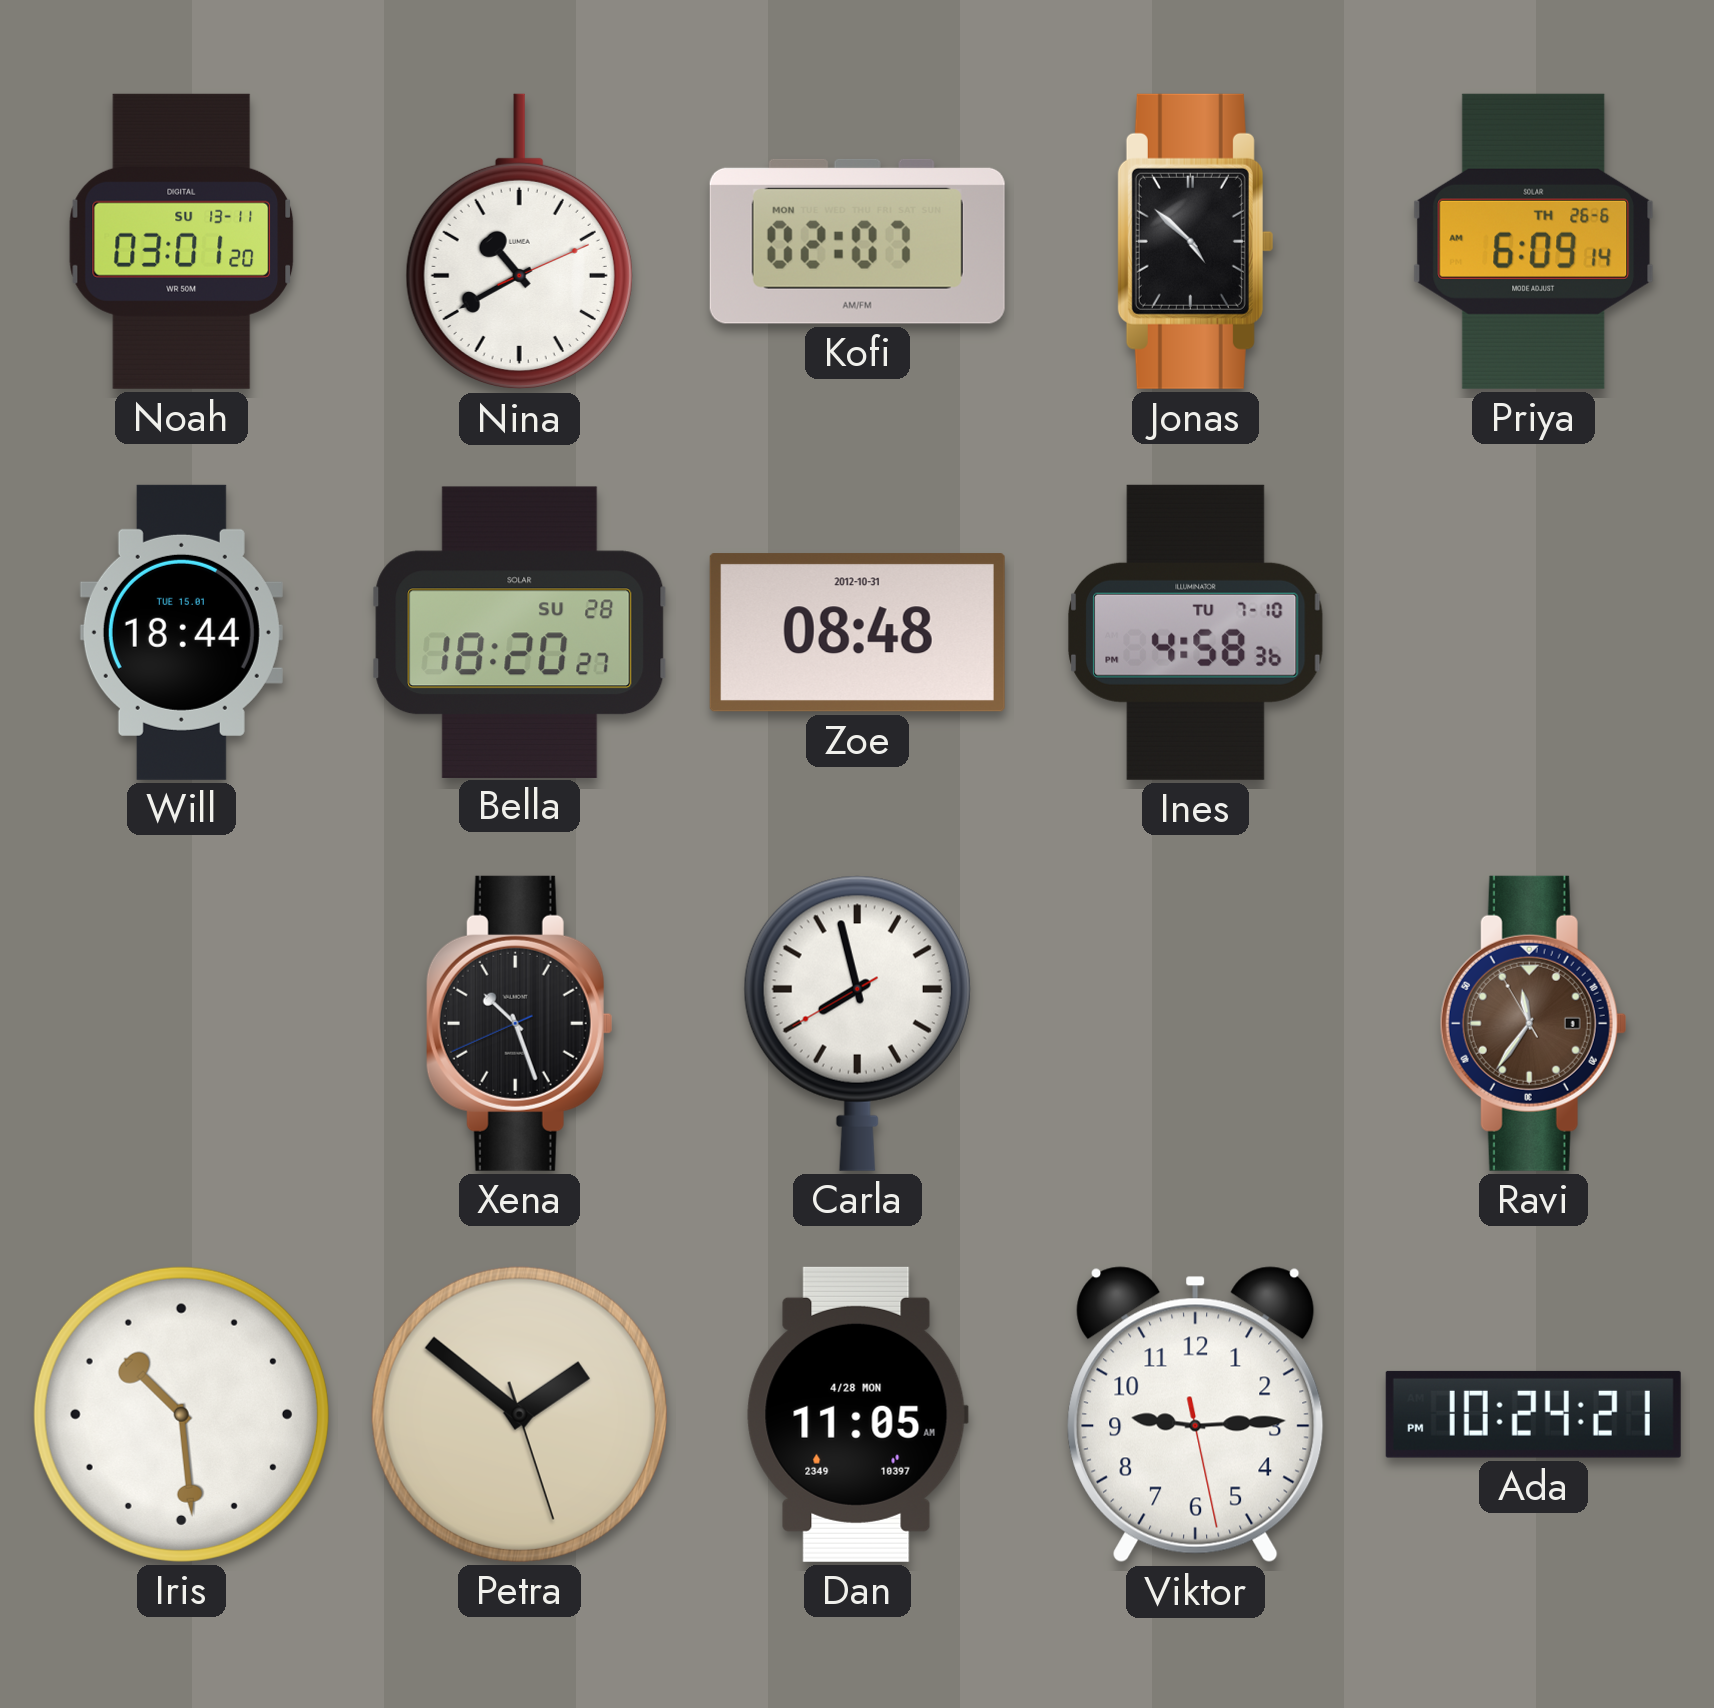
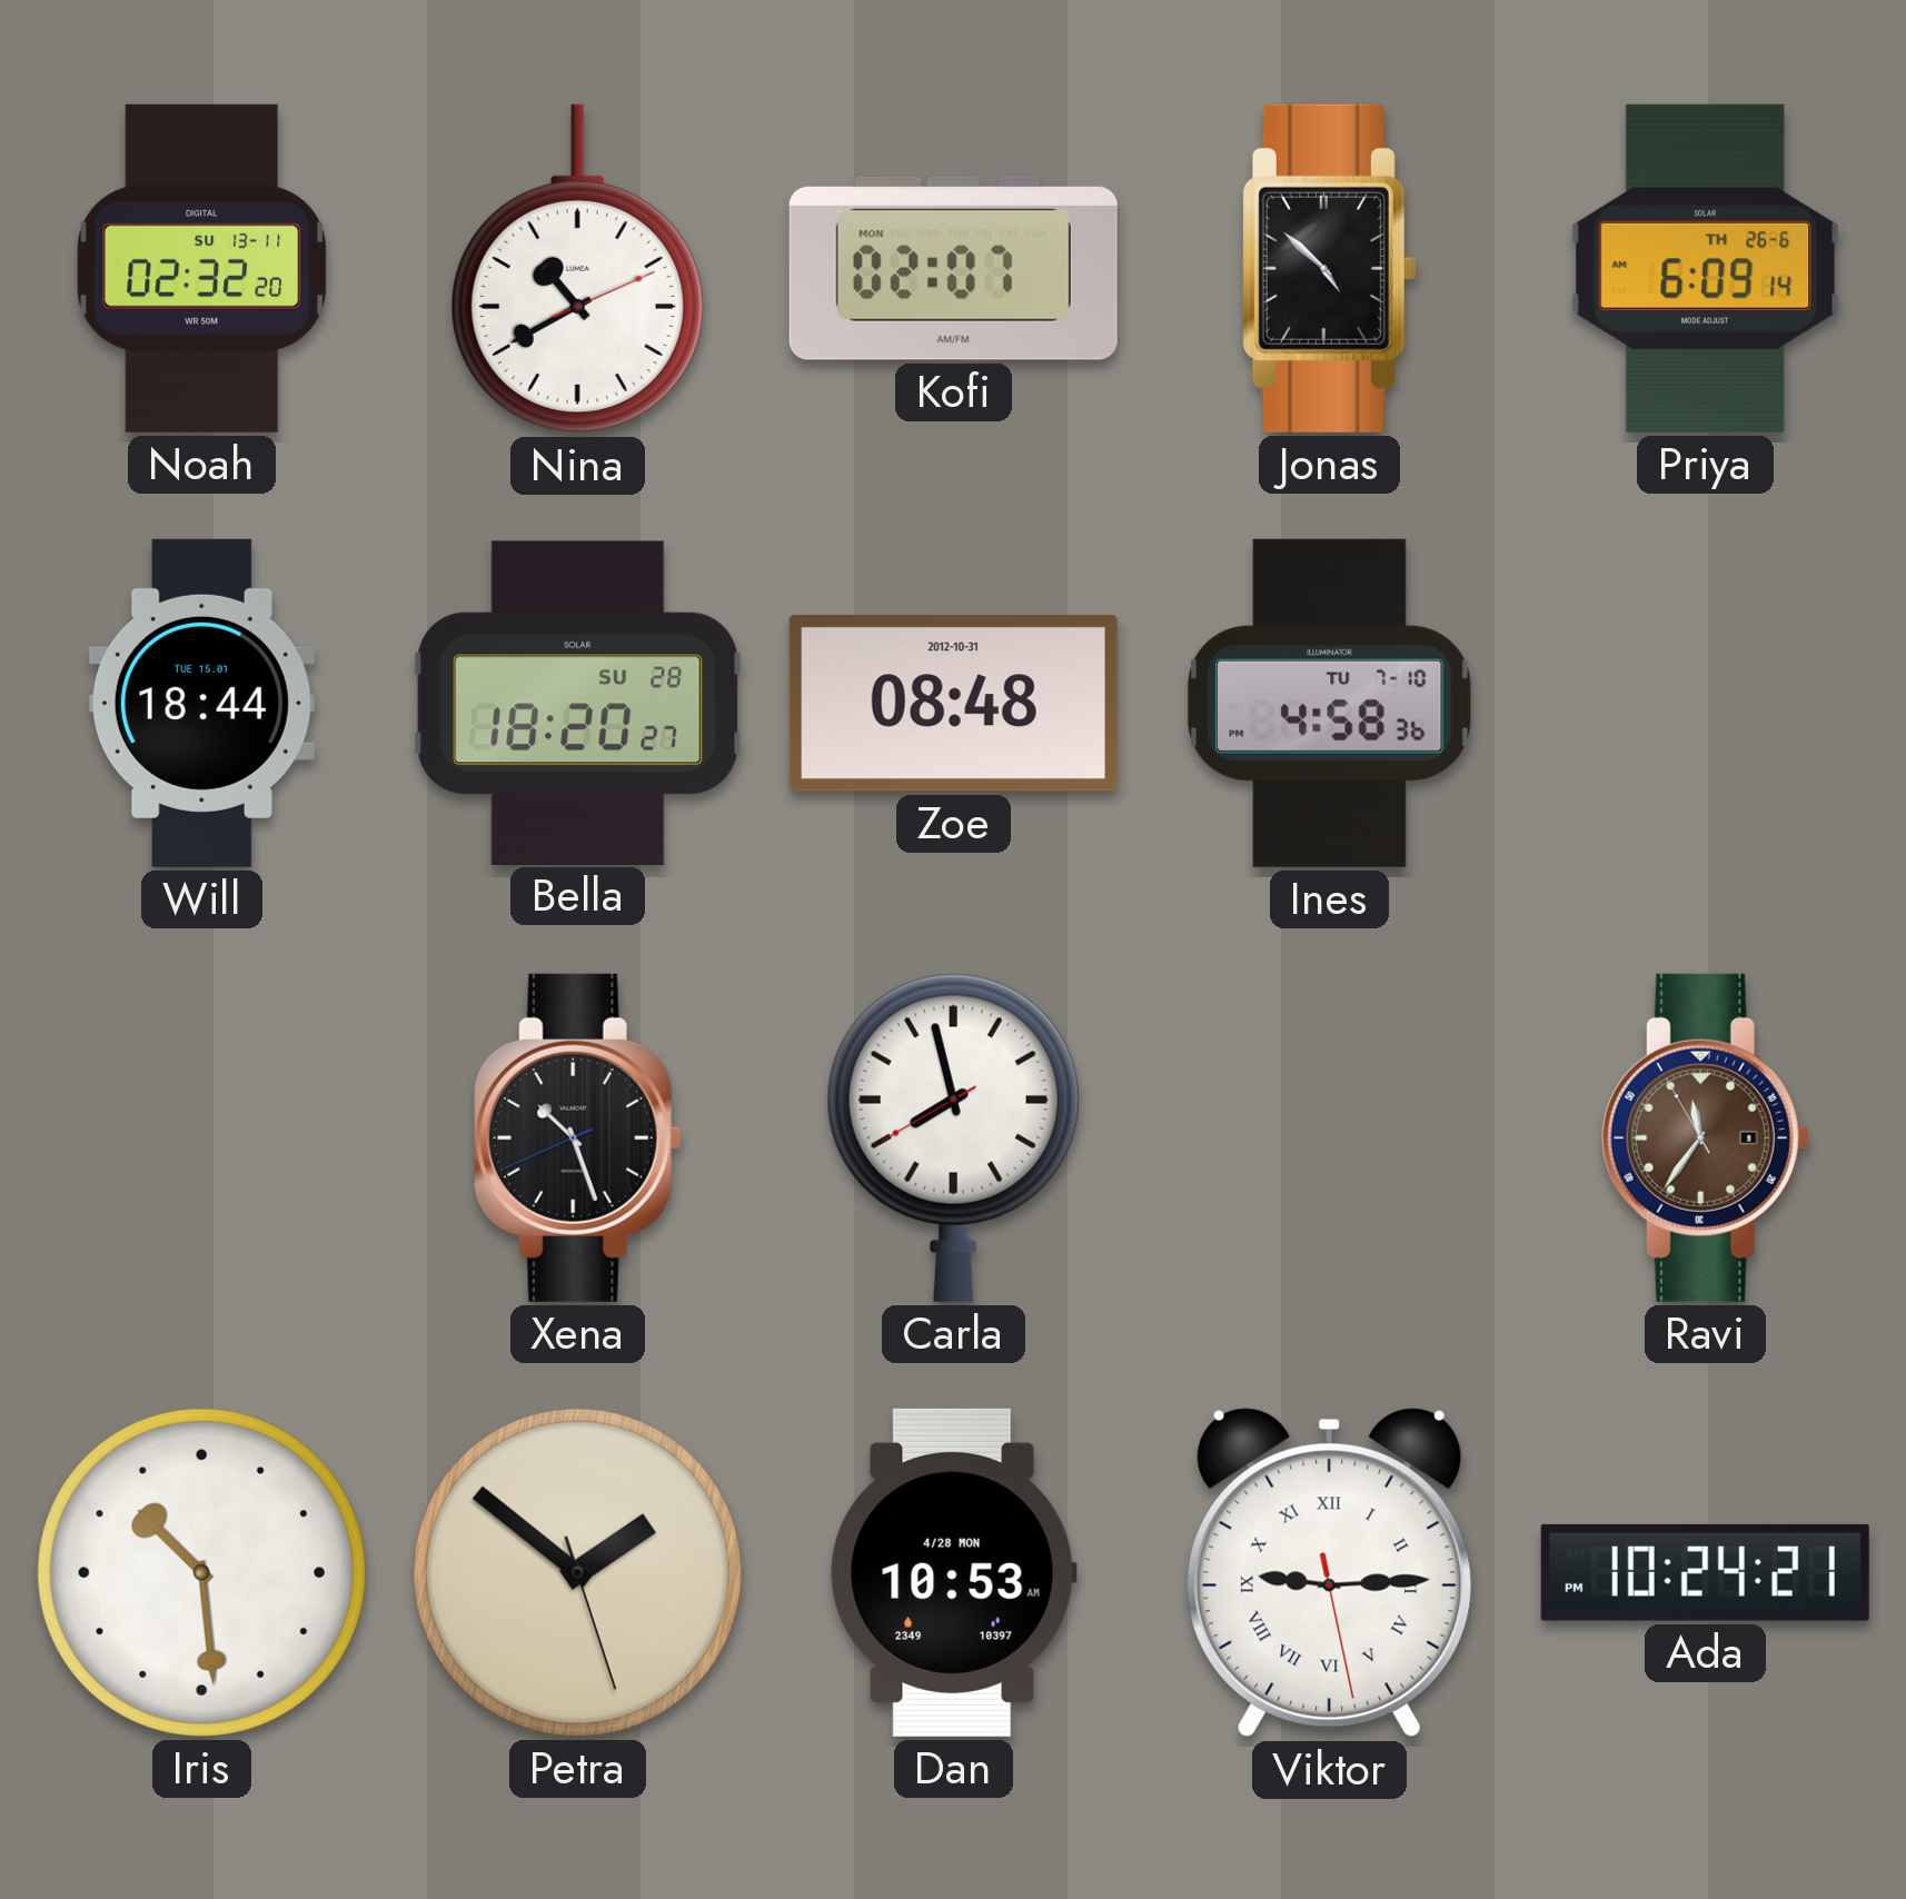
Noah: 03:01 -> 02:32 (202, 268)
Dan: 11:05 -> 10:53 (953, 1572)
Viktor numerals: Arabic -> Roman (1330, 1573)
